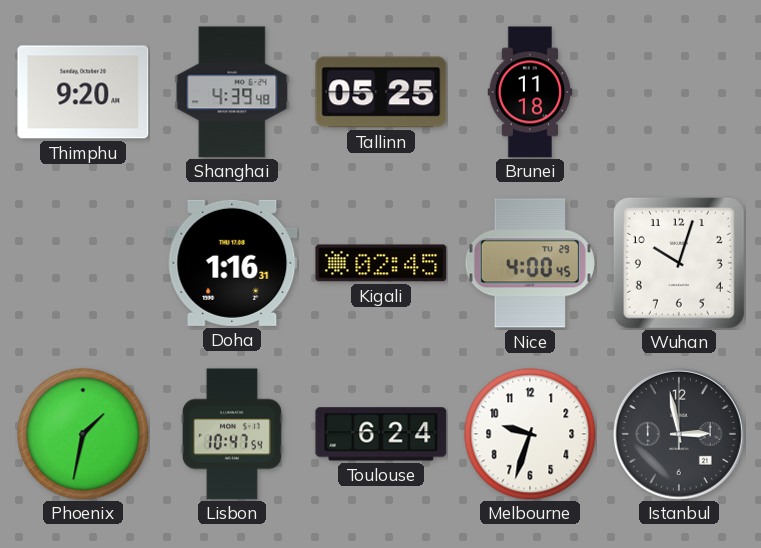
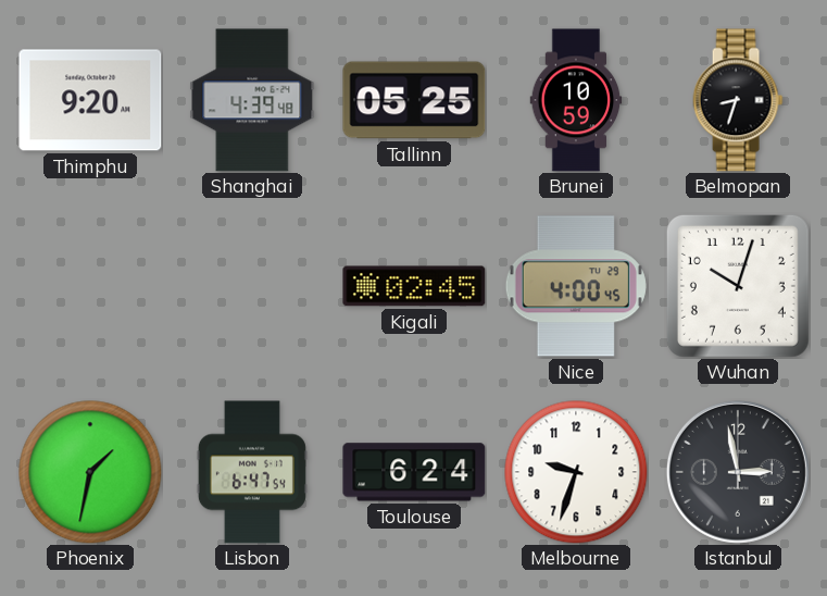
Brunei: 11:18 -> 10:59 (576, 100)
Belmopan: none -> 8:33 (738, 100)
Doha: 1:16 -> none (232, 263)
Lisbon: 10:47 -> 6:47 (252, 472)
